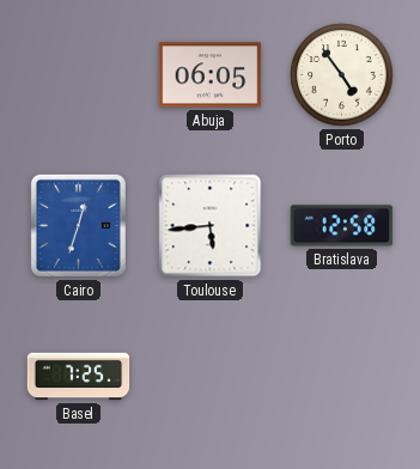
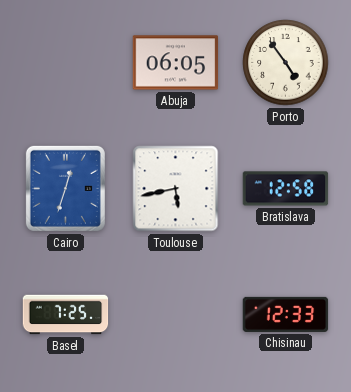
Toulouse: 5:44 -> 5:43 (176, 189)
Chisinau: none -> 12:33 (286, 314)
